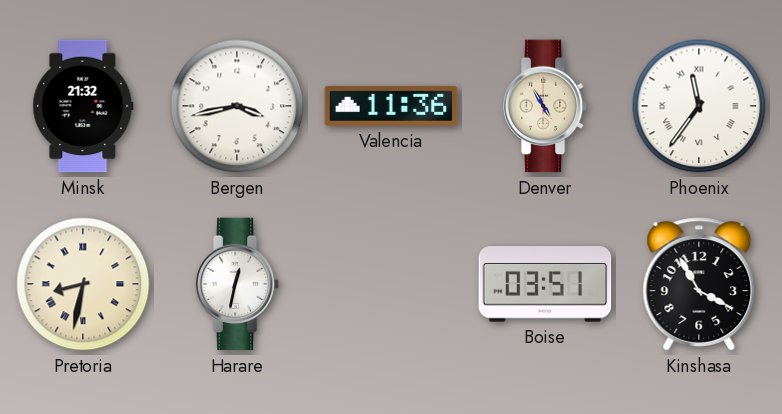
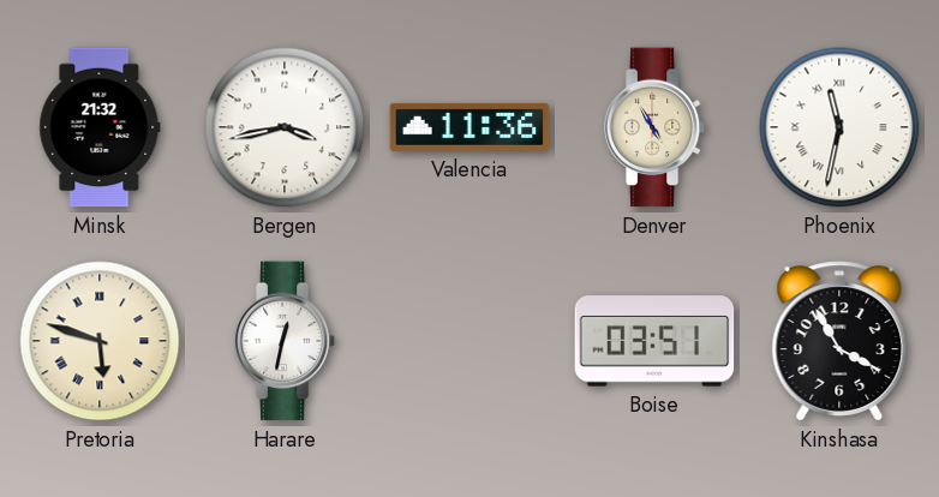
Phoenix: 11:36 -> 11:32 (839, 127)
Pretoria: 8:32 -> 5:48 (100, 341)
